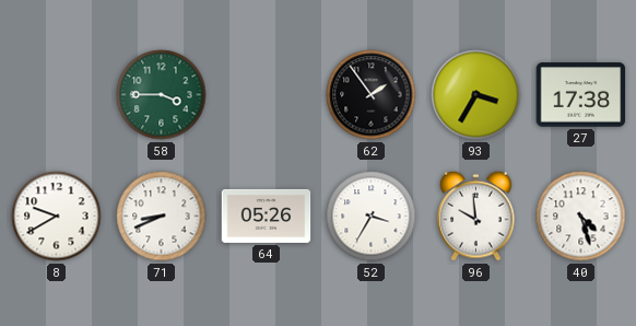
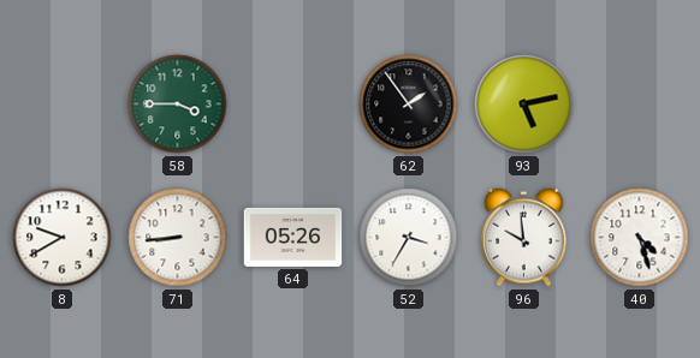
93: 3:35 -> 5:13 (524, 105)
27: 17:38 -> none (581, 95)
71: 8:41 -> 8:44 (178, 238)
